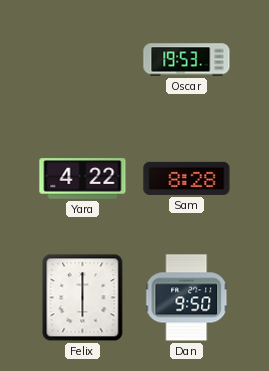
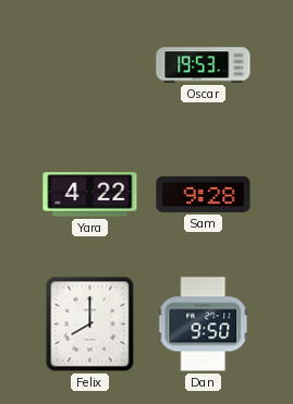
Sam: 8:28 -> 9:28 (204, 194)
Felix: 6:00 -> 8:00 (90, 325)
